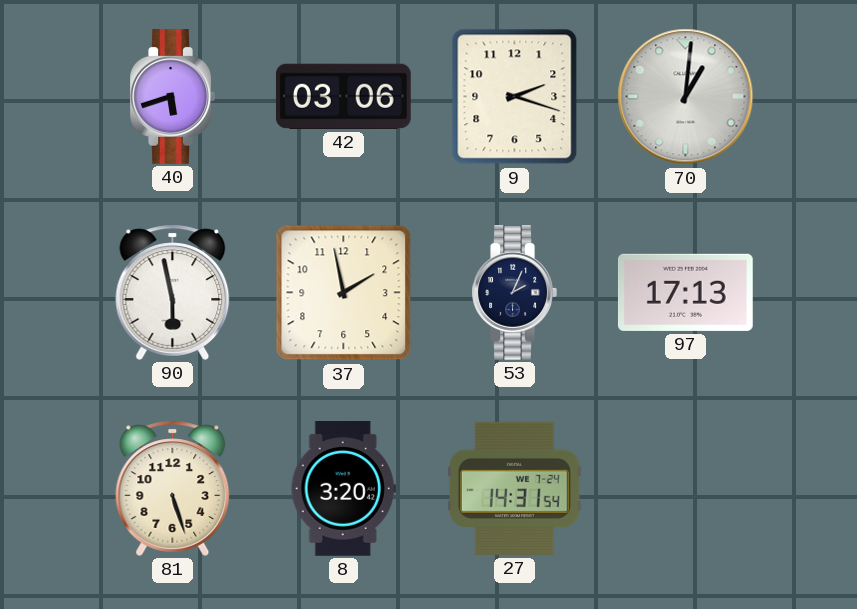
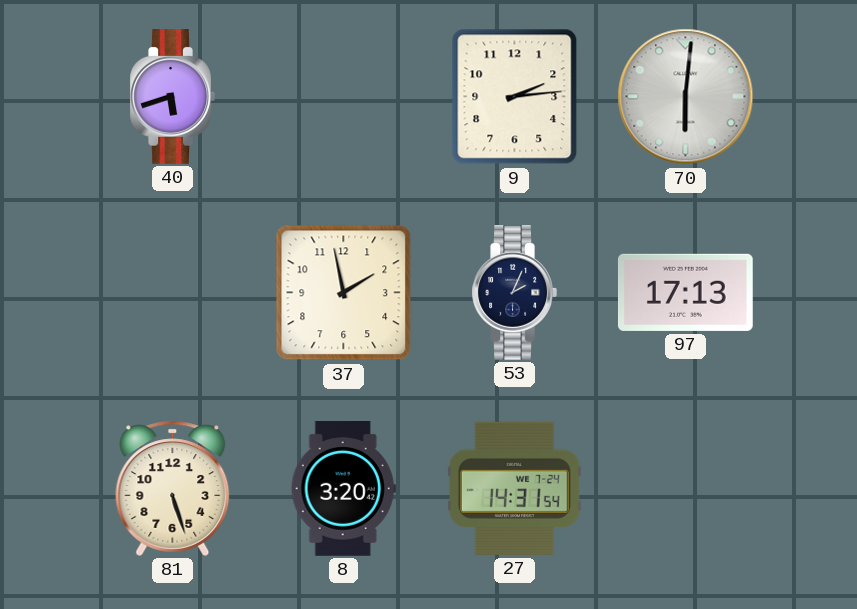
42: 03:06 -> none (343, 96)
9: 2:18 -> 2:14 (515, 97)
70: 1:01 -> 6:01 (686, 97)
90: 5:58 -> none (173, 292)
